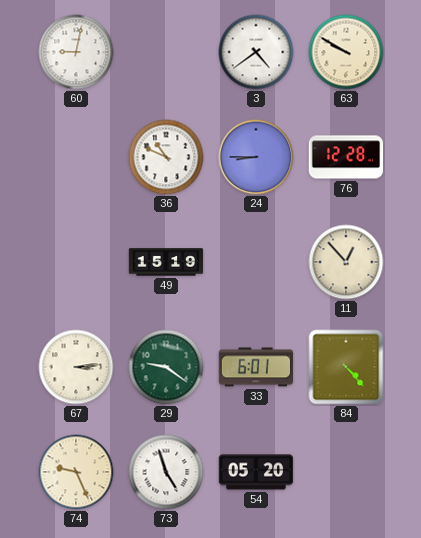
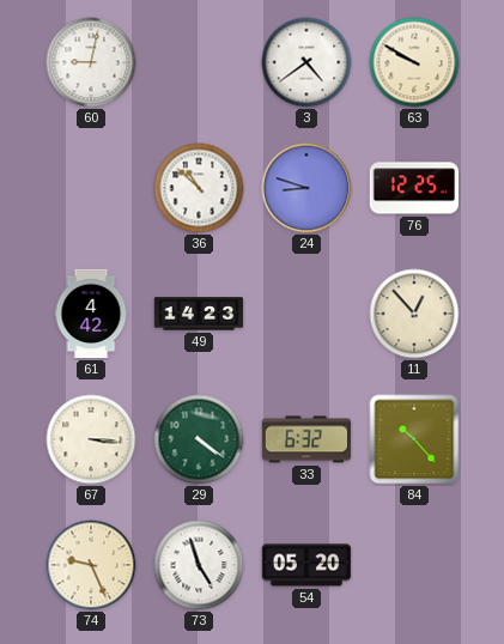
36: 10:49 -> 10:52 (199, 188)
24: 8:45 -> 8:48 (306, 188)
76: 12:28 -> 12:25 (414, 188)
61: none -> 4:42 (91, 314)
49: 15:19 -> 14:23 (199, 314)
67: 3:14 -> 3:16 (91, 439)
29: 9:21 -> 4:21 (199, 439)
33: 6:01 -> 6:32 (306, 439)
84: 4:23 -> 10:23 (414, 439)
